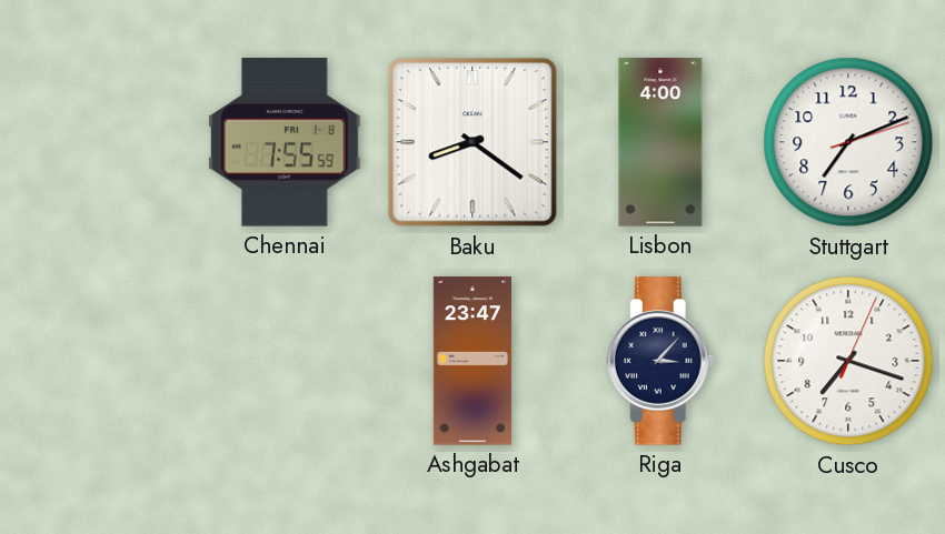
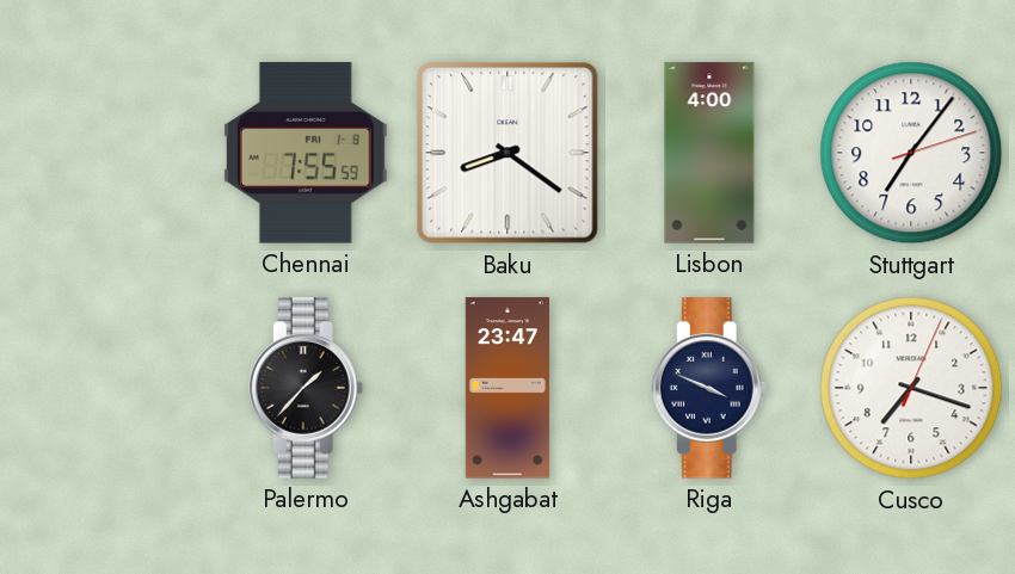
Stuttgart: 7:11 -> 7:06 (911, 153)
Palermo: none -> 1:37 (306, 388)
Riga: 3:07 -> 3:49 (709, 388)
